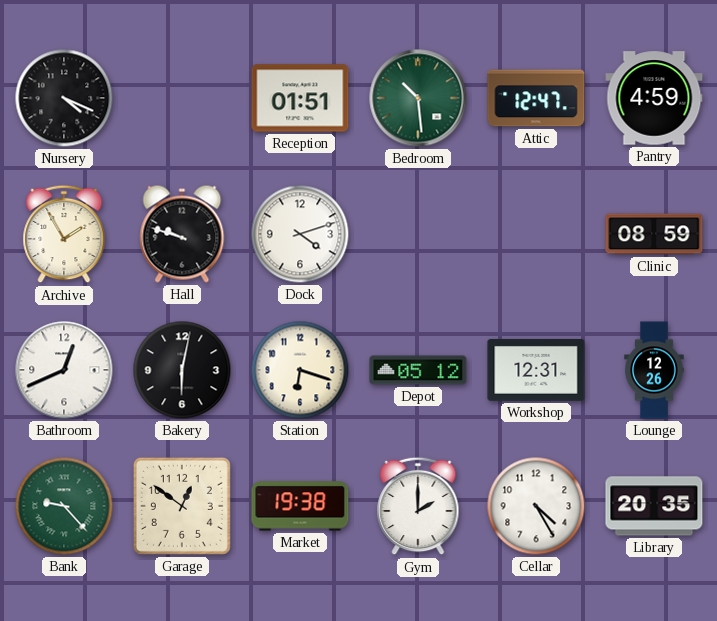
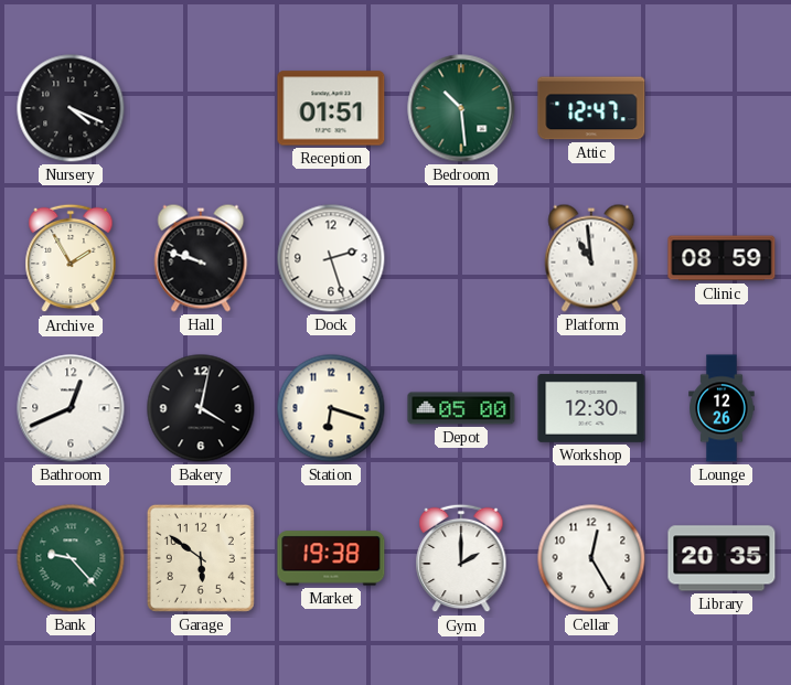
Pantry: 4:59 -> none (654, 98)
Dock: 4:12 -> 2:27 (331, 258)
Platform: none -> 10:59 (591, 258)
Bakery: 6:02 -> 4:02 (201, 408)
Depot: 05:12 -> 05:00 (461, 408)
Workshop: 12:31 -> 12:30 (591, 408)
Garage: 12:51 -> 5:51 (201, 558)
Cellar: 4:25 -> 12:25 (591, 558)
